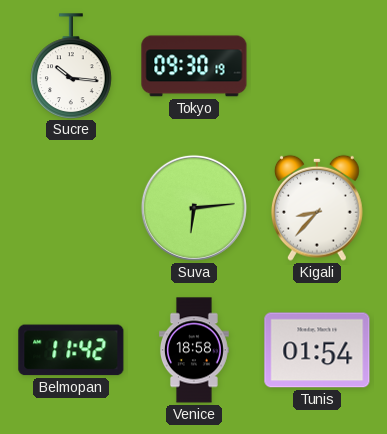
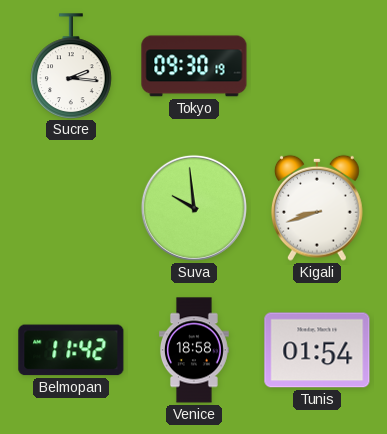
Sucre: 10:16 -> 2:16 (72, 66)
Suva: 6:14 -> 9:59 (194, 208)
Kigali: 8:37 -> 8:42 (317, 208)
